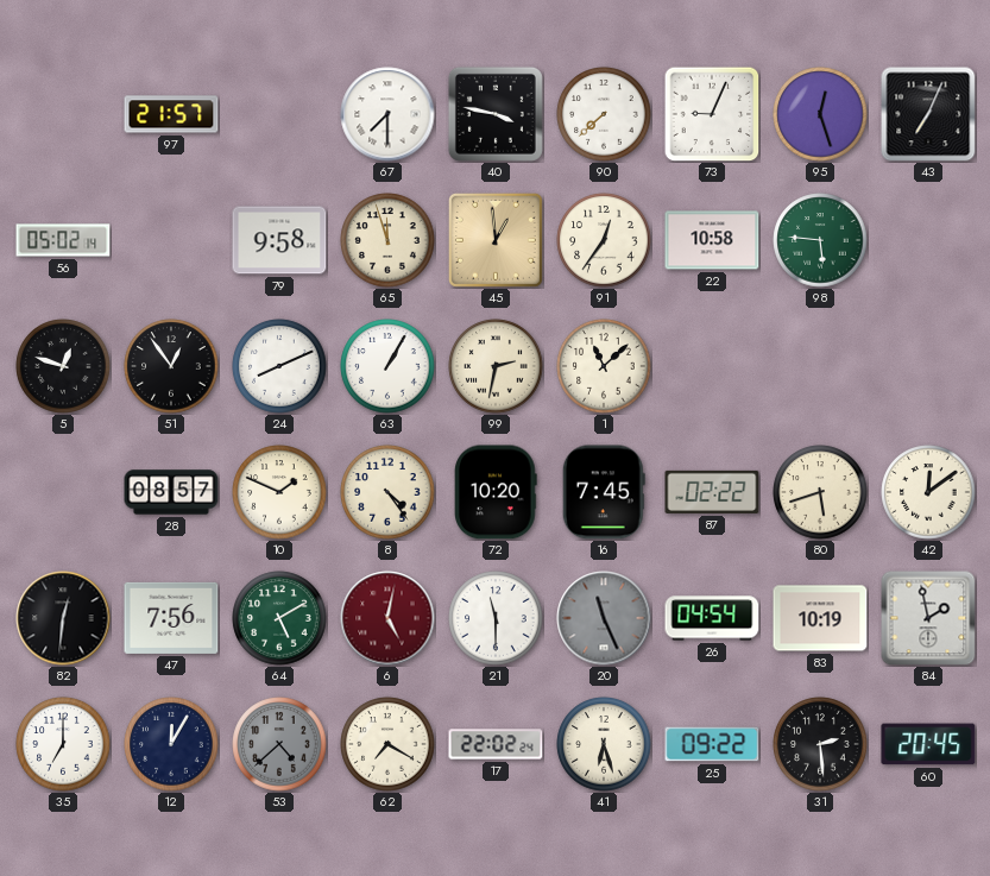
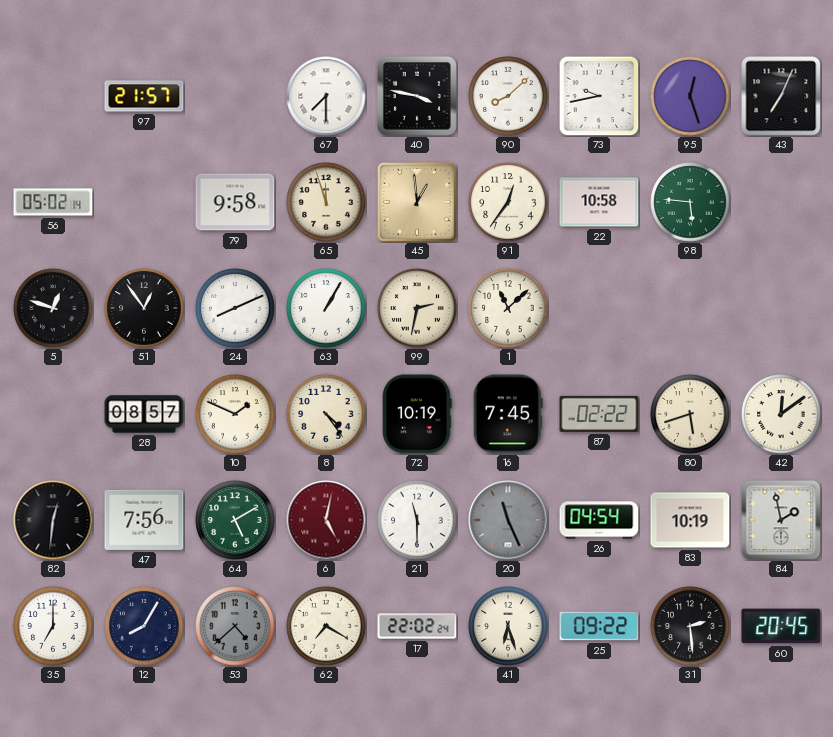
90: 7:38 -> 8:08 (508, 96)
73: 9:04 -> 9:43 (599, 96)
72: 10:20 -> 10:19 (417, 414)
12: 12:05 -> 8:05 (144, 626)
